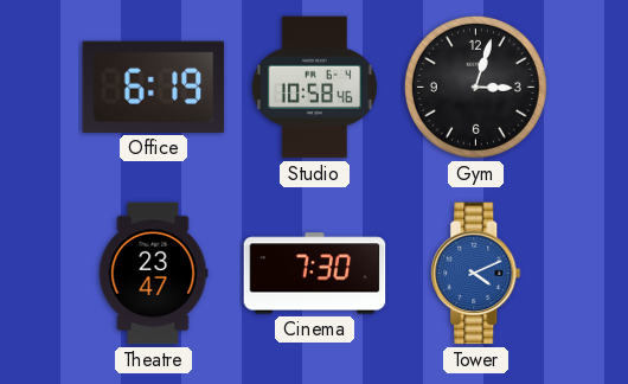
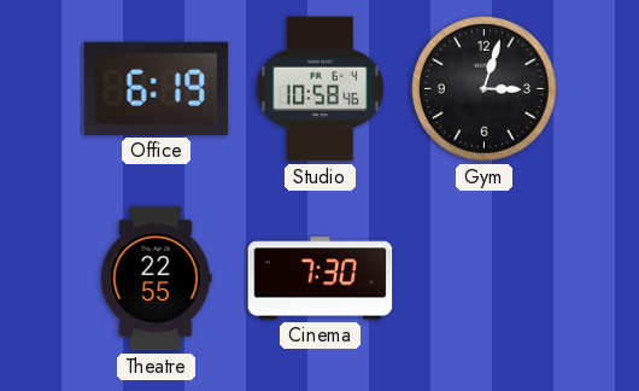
Theatre: 23:47 -> 22:55 (156, 279)
Tower: 4:11 -> none (476, 274)
